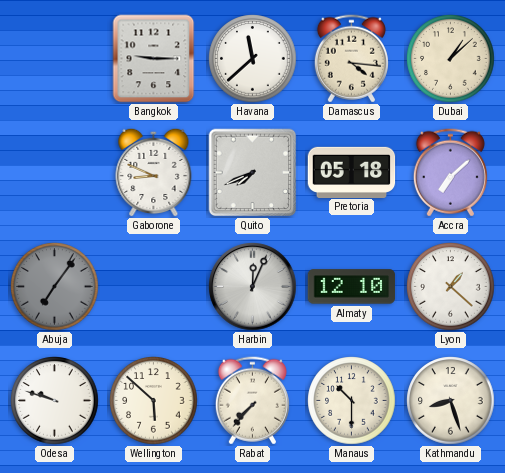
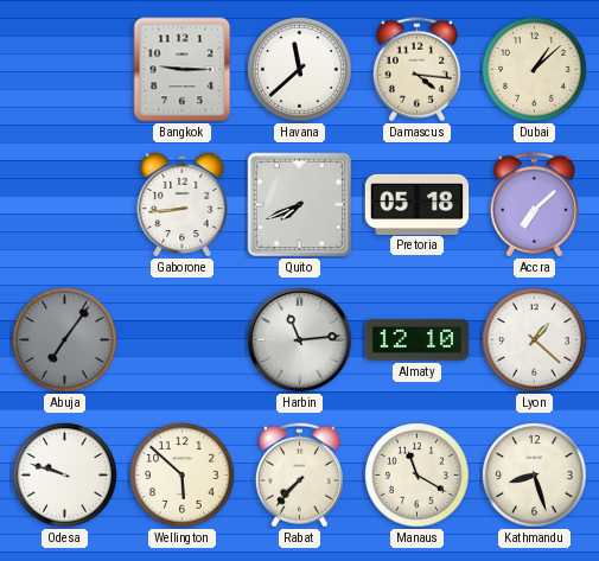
Gaborone: 8:49 -> 8:44 (183, 204)
Harbin: 12:04 -> 11:14 (300, 340)
Manaus: 10:30 -> 11:20 (418, 476)
